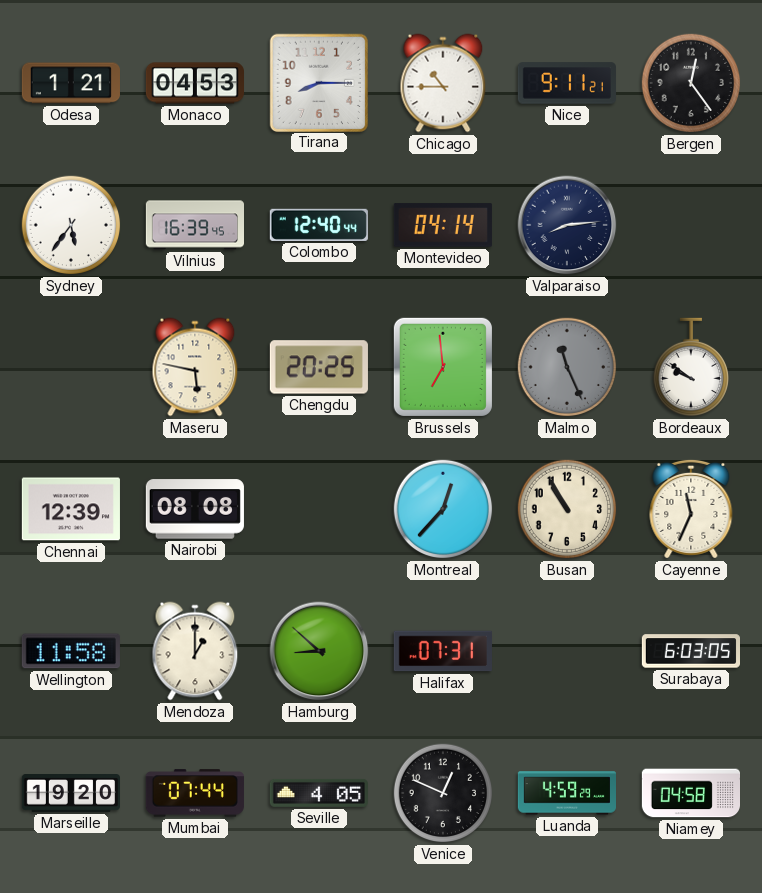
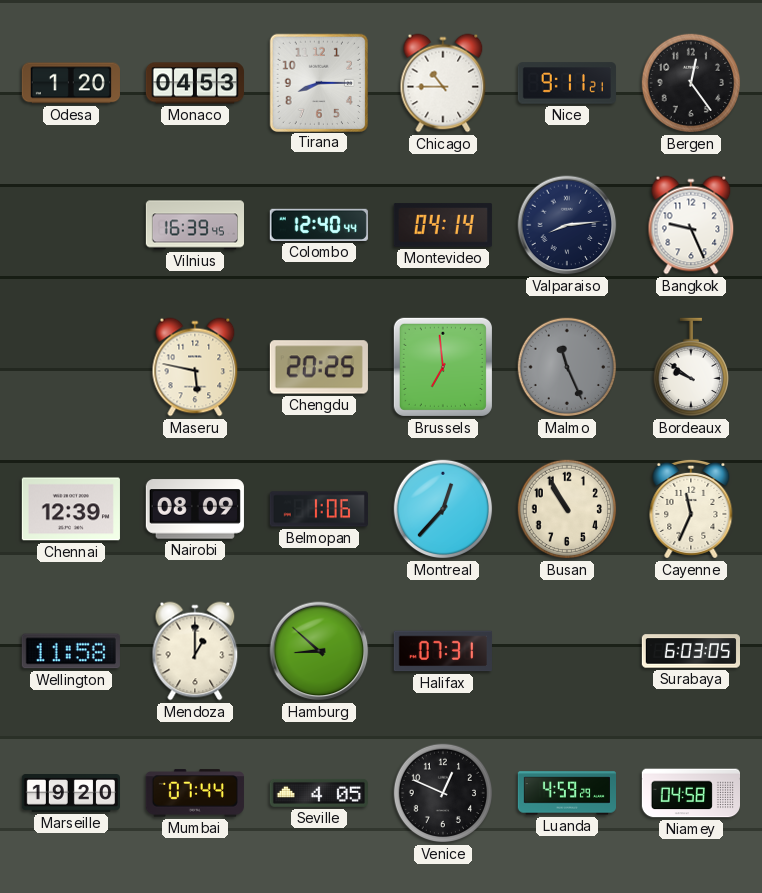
Odesa: 1:21 -> 1:20 (71, 83)
Sydney: 5:36 -> none (71, 225)
Bangkok: none -> 9:26 (691, 225)
Nairobi: 08:08 -> 08:09 (195, 509)
Belmopan: none -> 1:06 (319, 509)
